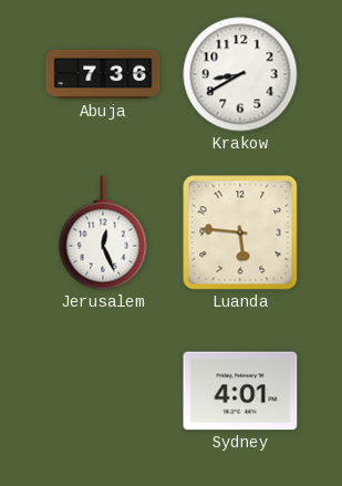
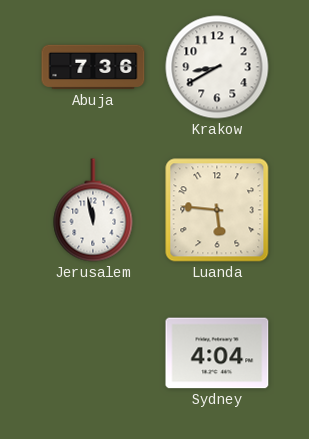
Jerusalem: 12:26 -> 11:58 (93, 210)
Sydney: 4:01 -> 4:04 (217, 353)
